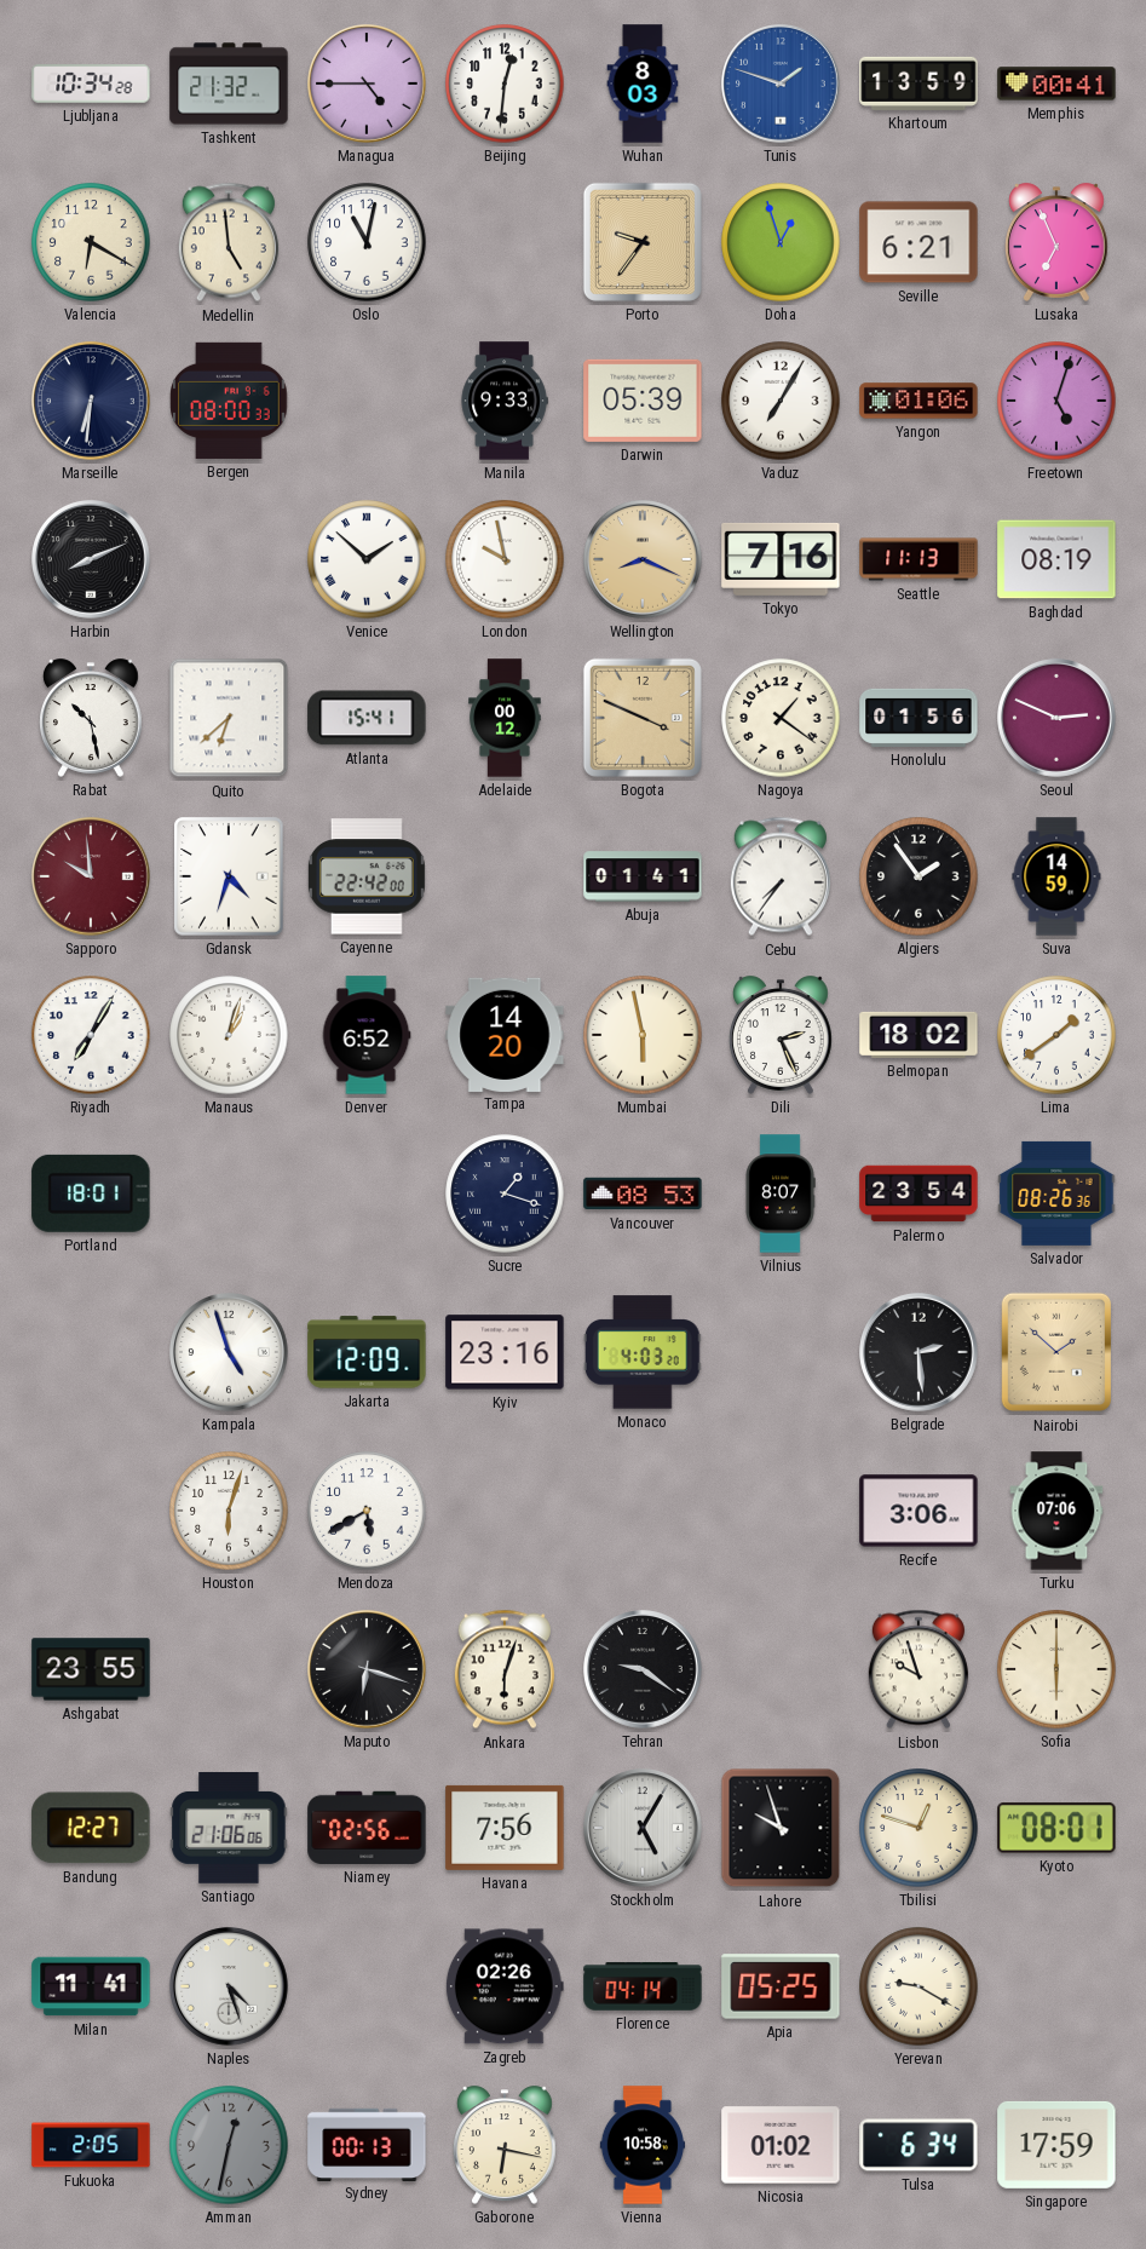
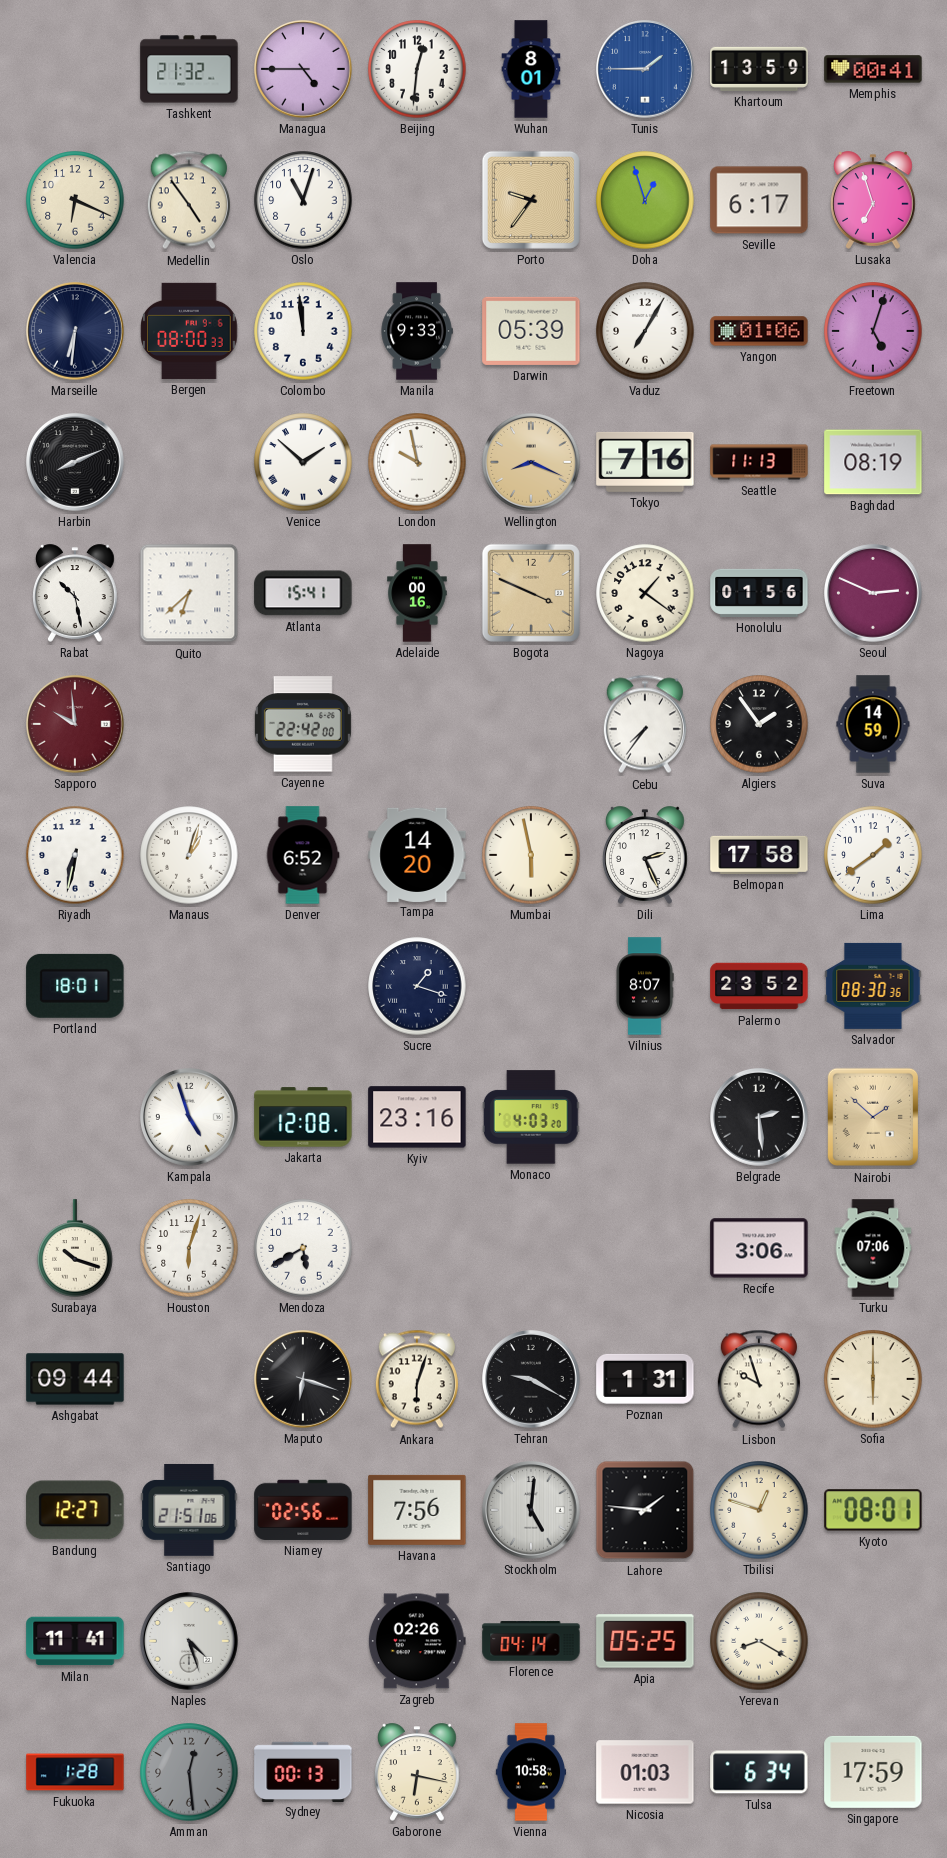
Ljubljana: 10:34 -> none (91, 84)
Wuhan: 8:03 -> 8:01 (531, 69)
Tunis: 1:48 -> 1:45 (645, 69)
Valencia: 6:20 -> 6:19 (75, 200)
Medellin: 4:59 -> 4:54 (189, 200)
Oslo: 11:02 -> 11:03 (303, 200)
Seville: 6:21 -> 6:17 (759, 200)
Lusaka: 6:56 -> 6:57 (874, 200)
Colombo: none -> 11:59 (303, 331)
Adelaide: 00:12 -> 00:16 (417, 593)
Gdansk: 4:33 -> none (229, 876)
Abuja: 01:41 -> none (643, 876)
Riyadh: 7:05 -> 6:32 (75, 855)
Belmopan: 18:02 -> 17:58 (759, 855)
Vancouver: 08:53 -> none (643, 1193)
Palermo: 23:54 -> 23:52 (759, 986)
Salvador: 08:26 -> 08:30 (873, 986)
Jakarta: 12:09 -> 12:08 (303, 1117)
Surabaya: none -> 10:18 (75, 1248)
Ashgabat: 23:55 -> 09:44 (75, 1379)
Tehran: 9:21 -> 9:20 (531, 1379)
Poznan: none -> 1:31 (645, 1379)
Santiago: 21:06 -> 21:51 (189, 1510)
Stockholm: 5:05 -> 5:01 (531, 1510)
Lahore: 9:57 -> 1:46 (645, 1510)
Yerevan: 9:20 -> 8:20 (759, 1641)
Fukuoka: 2:05 -> 1:28 (75, 1772)
Amman: 12:32 -> 12:29 (189, 1772)
Nicosia: 01:02 -> 01:03 (645, 1772)
